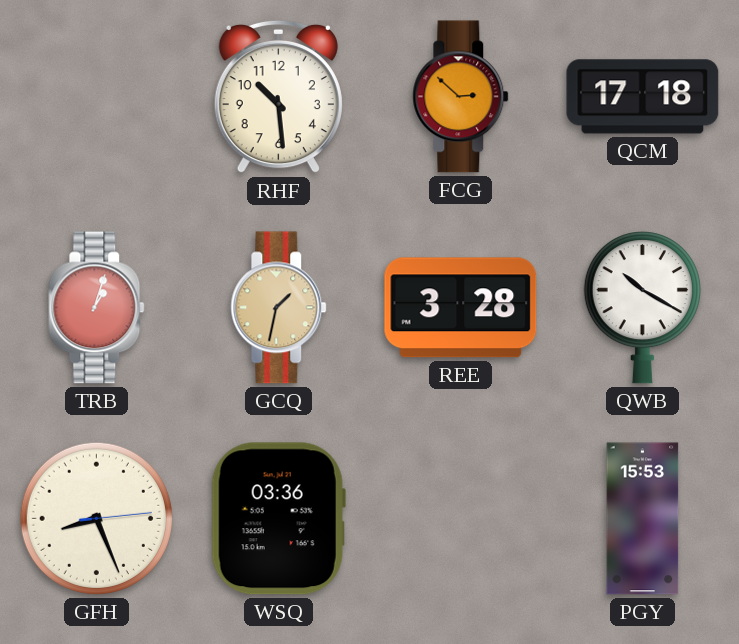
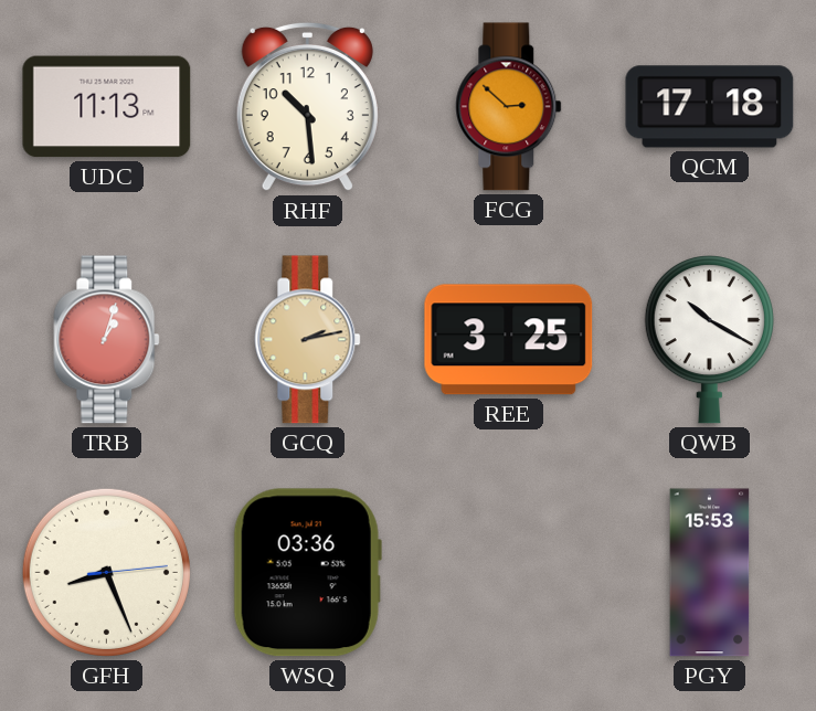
UDC: none -> 11:13 (107, 107)
GCQ: 1:32 -> 2:13 (308, 340)
REE: 3:28 -> 3:25 (509, 340)
